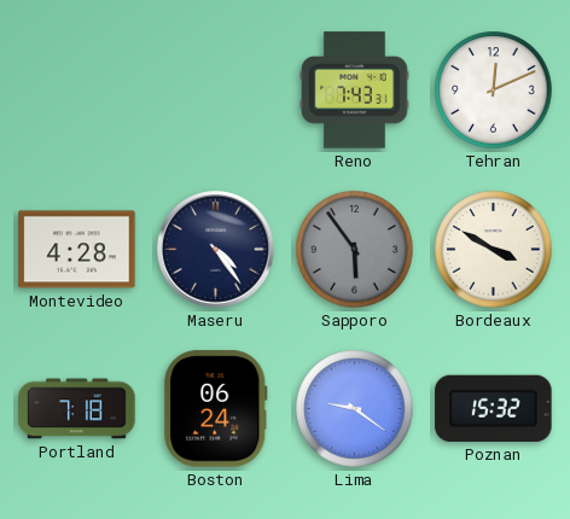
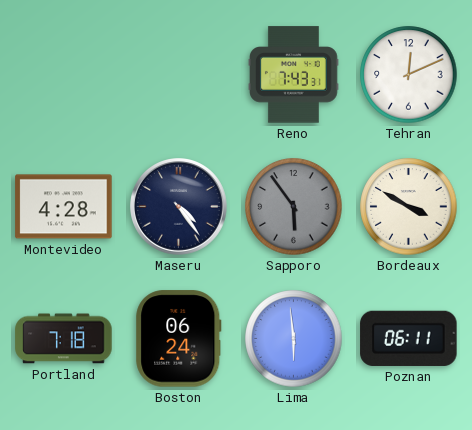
Lima: 9:21 -> 5:59 (294, 339)
Poznan: 15:32 -> 06:11 (409, 338)
